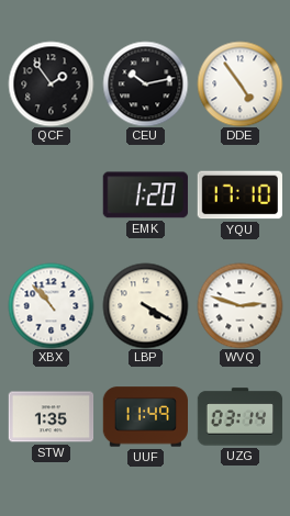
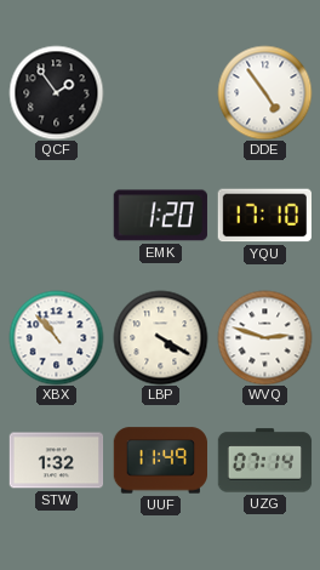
CEU: 10:13 -> none (145, 83)
STW: 1:35 -> 1:32 (56, 461)
UZG: 03:14 -> 07:14 (264, 461)
